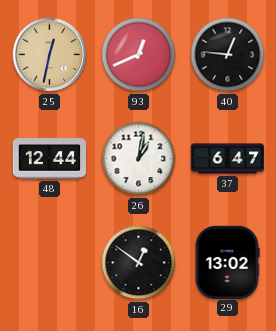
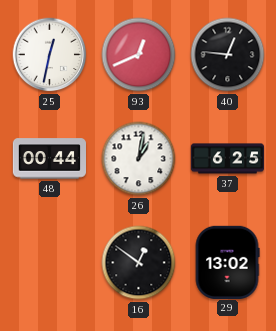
25 dial: champagne -> white (50, 55)
48: 12:44 -> 00:44 (49, 159)
37: 6:47 -> 6:25 (227, 159)
